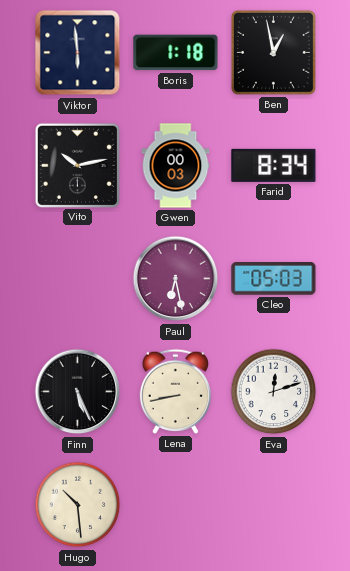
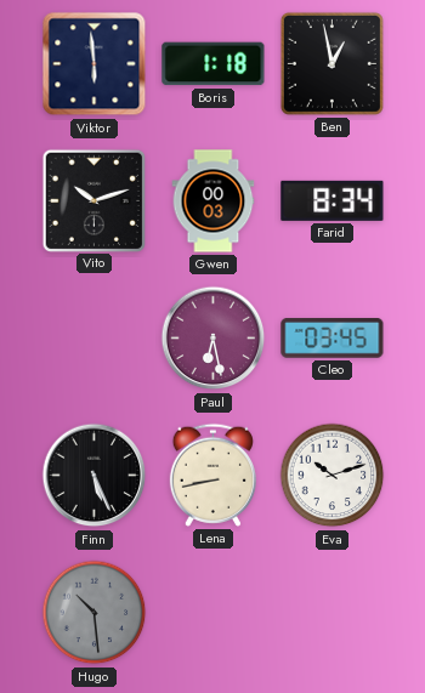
Vito: 10:13 -> 10:12 (93, 200)
Cleo: 05:03 -> 03:45 (333, 339)
Eva: 12:12 -> 10:12 (333, 476)
Hugo dial: cream -> grey (95, 613)
